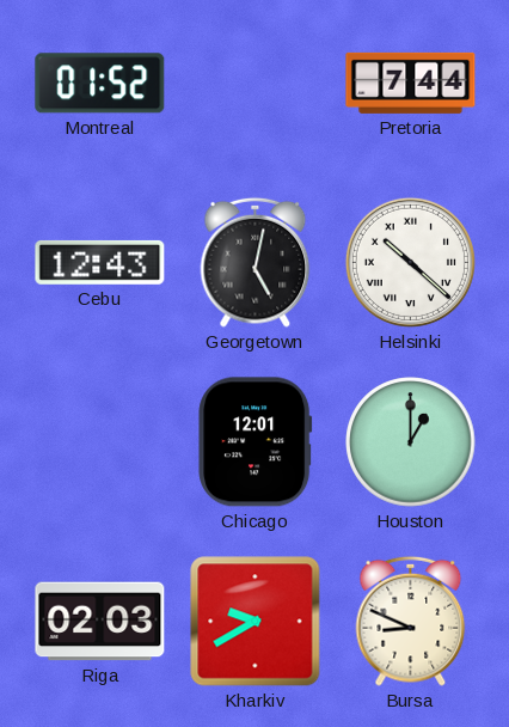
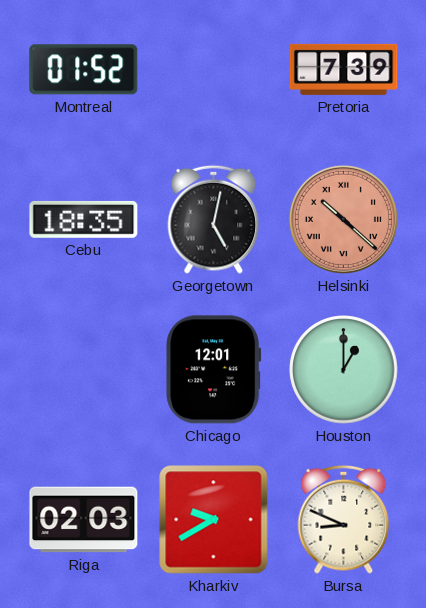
Pretoria: 7:44 -> 7:39 (344, 69)
Cebu: 12:43 -> 18:35 (84, 219)
Helsinki dial: white -> salmon (343, 219)
